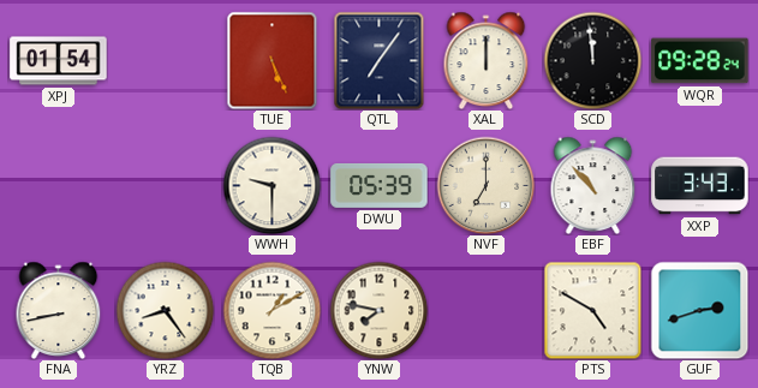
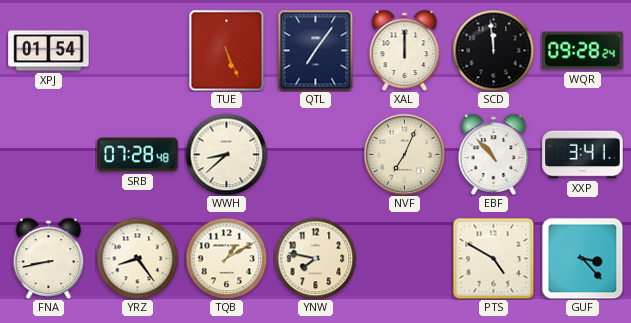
SRB: none -> 07:28 (138, 155)
WWH: 9:30 -> 8:38 (226, 154)
DWU: 05:39 -> none (380, 185)
NVF: 7:00 -> 7:04 (404, 154)
XXP: 3:43 -> 3:41 (583, 155)
GUF: 2:42 -> 3:23 (582, 258)
